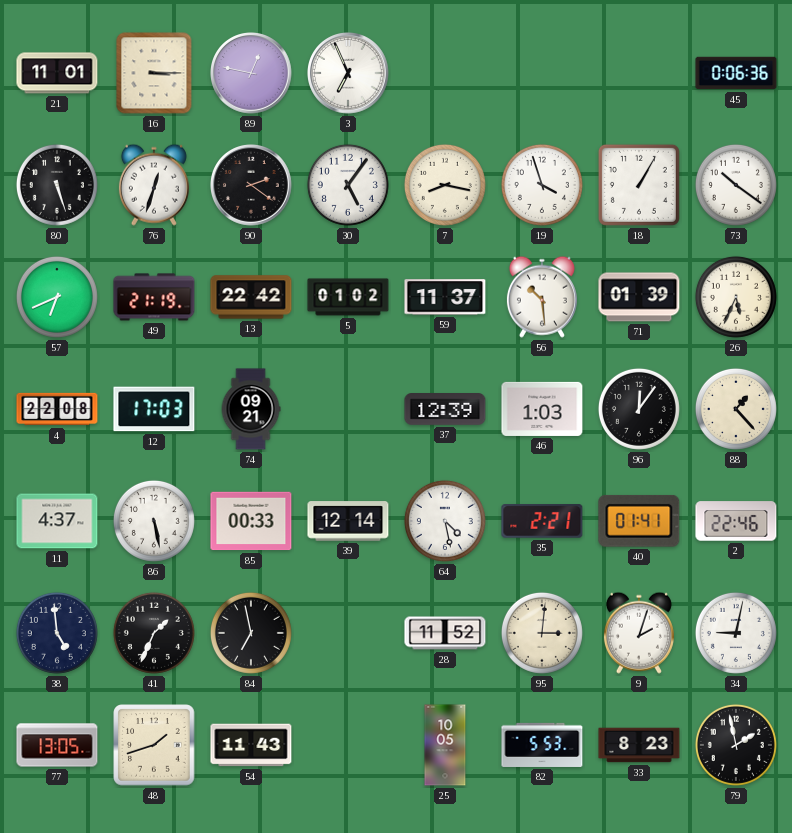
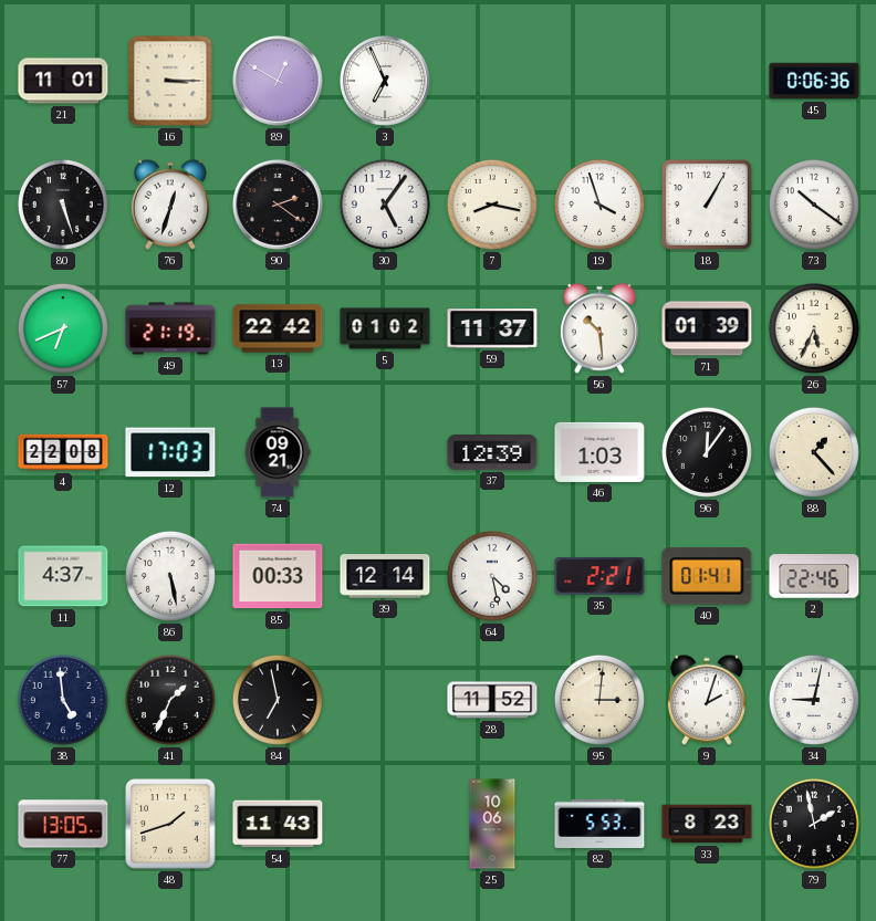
89: 12:47 -> 12:50 (279, 82)
25: 10:05 -> 10:06 (492, 824)
